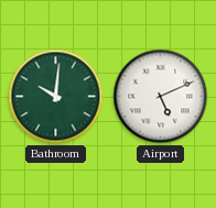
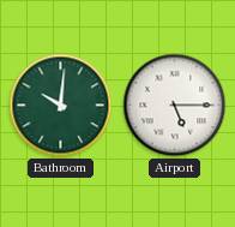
Airport: 5:11 -> 5:15 (175, 106)
